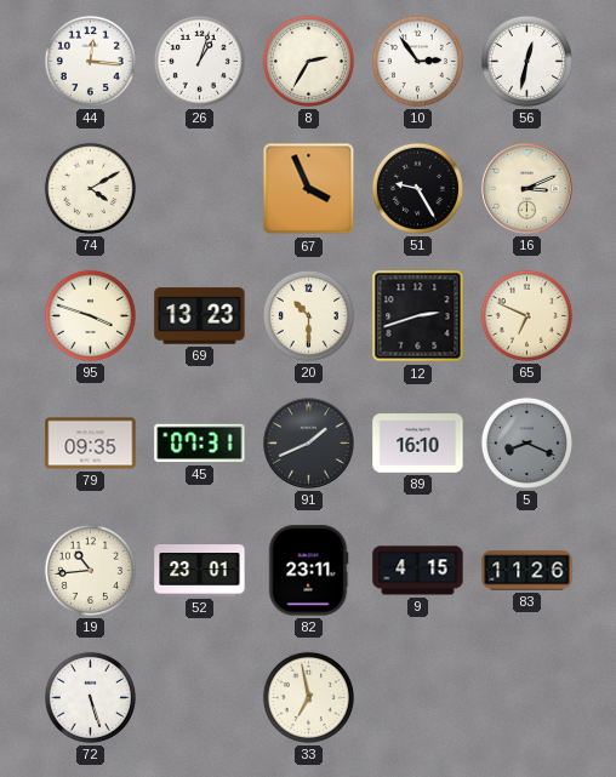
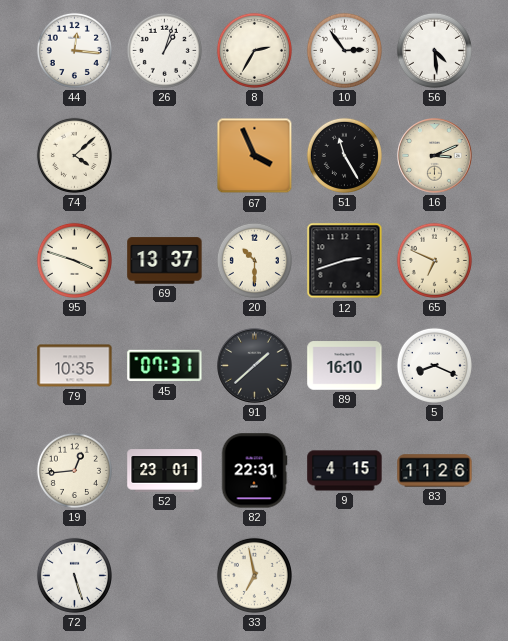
56: 12:32 -> 4:29 (434, 50)
74: 4:10 -> 4:08 (74, 155)
51: 9:25 -> 11:25 (344, 155)
69: 13:23 -> 13:37 (165, 261)
79: 09:35 -> 10:35 (75, 366)
91: 1:41 -> 1:38 (255, 366)
5 dial: grey -> white (434, 365)
19: 10:44 -> 12:44 (74, 470)
82: 23:11 -> 22:31 (254, 471)
